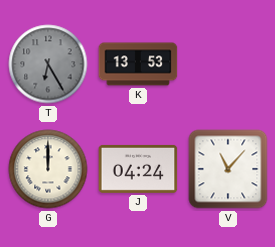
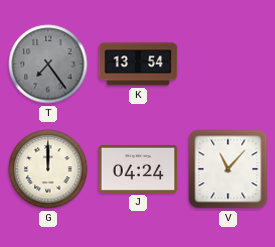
T: 6:25 -> 7:24 (48, 64)
K: 13:53 -> 13:54 (138, 64)
